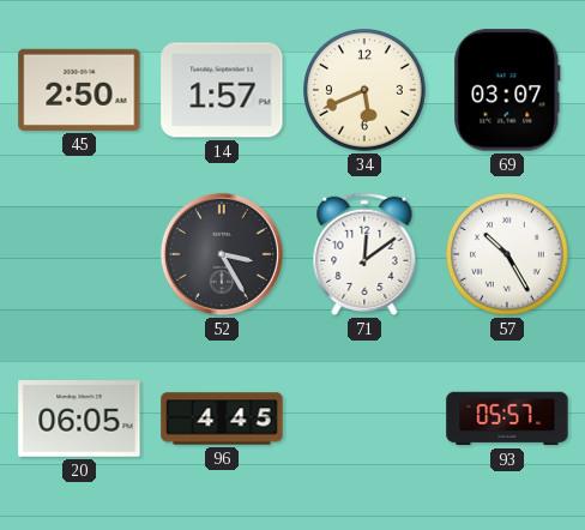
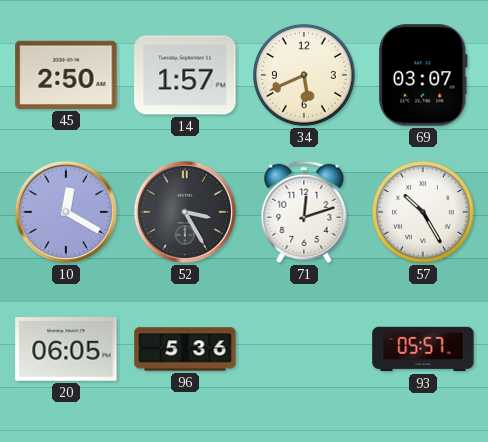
10: none -> 12:20 (66, 212)
71: 12:09 -> 12:12 (304, 212)
96: 4:45 -> 5:36 (185, 349)
